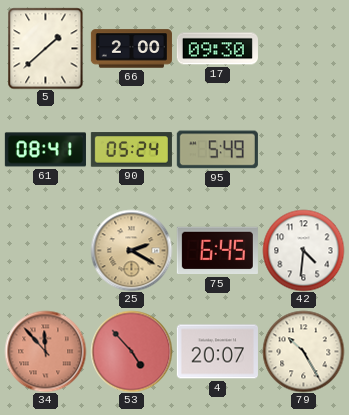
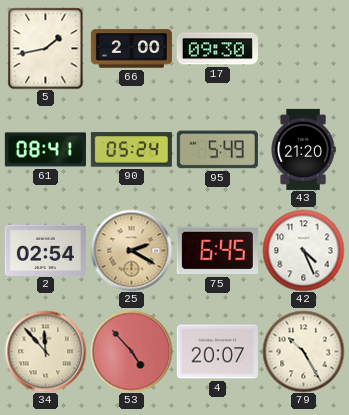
5: 1:38 -> 1:43 (46, 48)
43: none -> 21:20 (303, 149)
2: none -> 02:54 (45, 250)
42: 4:31 -> 4:26 (303, 250)
34 dial: salmon -> cream (45, 351)
